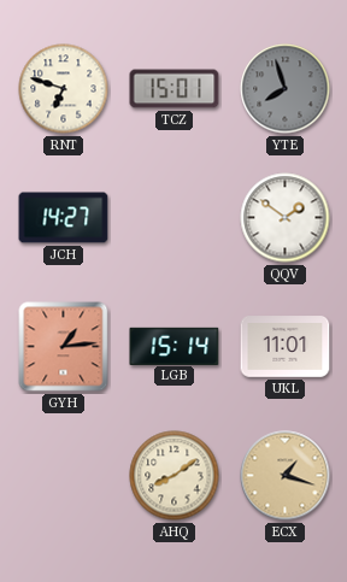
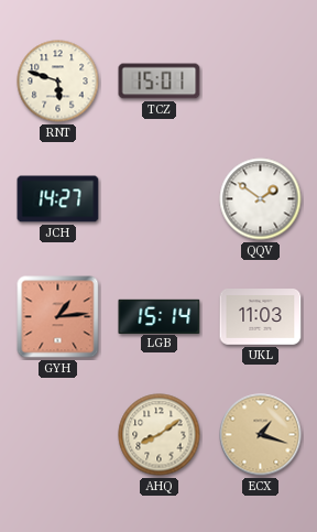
RNT: 6:48 -> 5:48 (58, 82)
YTE: 7:57 -> none (286, 89)
UKL: 11:01 -> 11:03 (261, 317)
